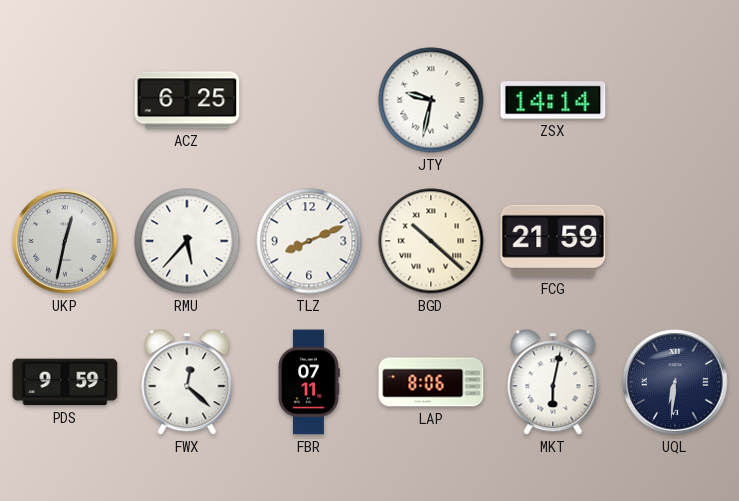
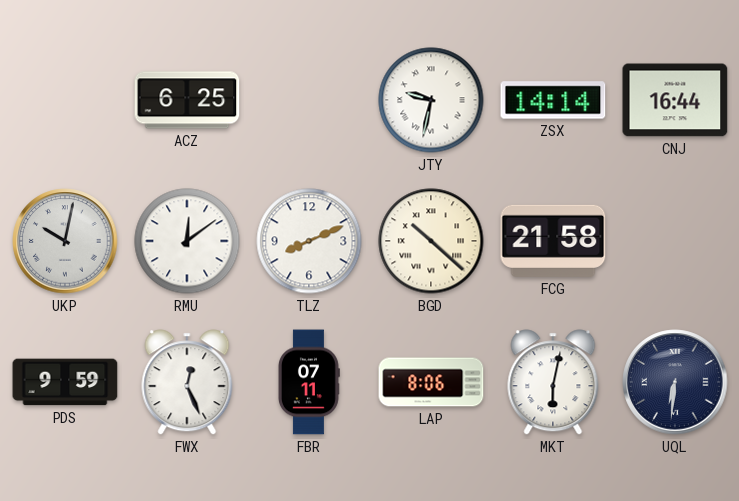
CNJ: none -> 16:44 (675, 100)
UKP: 12:32 -> 10:02 (65, 241)
RMU: 5:37 -> 12:09 (187, 241)
FCG: 21:59 -> 21:58 (553, 241)
FWX: 12:22 -> 12:26 (187, 382)
